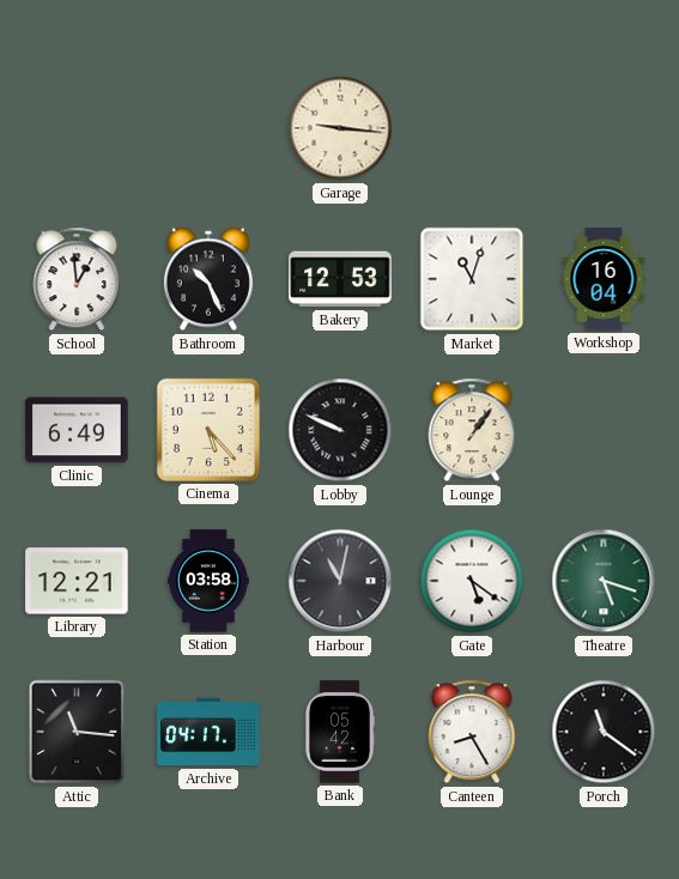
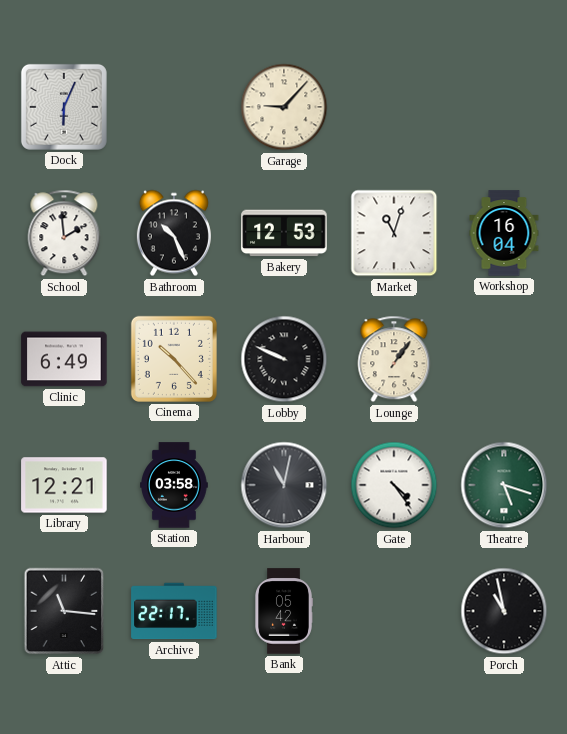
Dock: none -> 6:04 (64, 107)
Garage: 9:16 -> 9:07 (284, 107)
School: 12:59 -> 1:59 (64, 233)
Cinema: 5:23 -> 10:23 (174, 359)
Gate: 5:21 -> 4:24 (394, 485)
Archive: 04:17 -> 22:17 (174, 611)
Canteen: 8:25 -> none (472, 732)
Porch: 11:21 -> 10:58 (504, 611)
